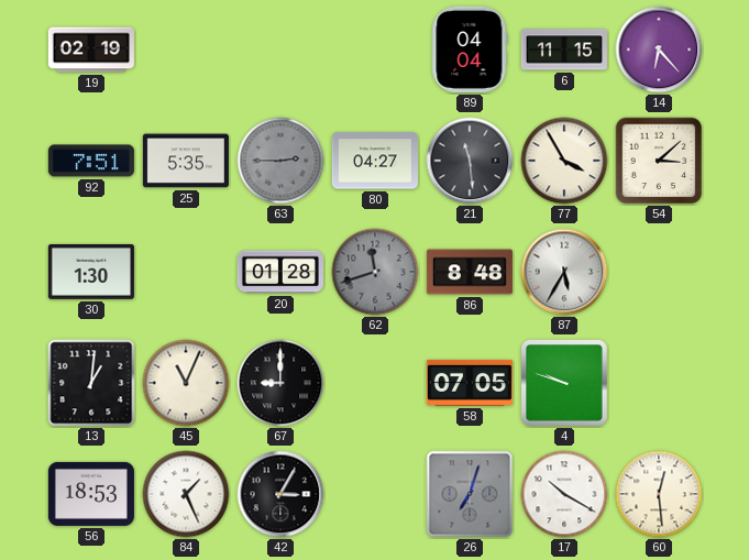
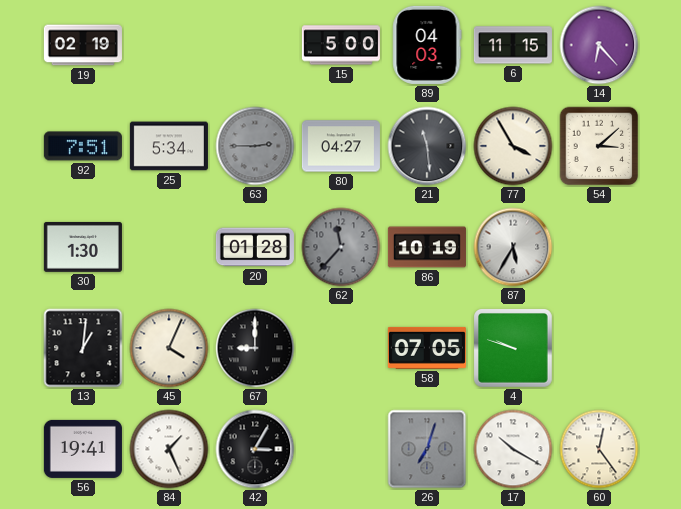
15: none -> 5:00 (341, 45)
89: 04:04 -> 04:03 (427, 45)
25: 5:35 -> 5:34 (169, 146)
62: 11:42 -> 11:37 (341, 247)
86: 8:48 -> 10:19 (427, 247)
45: 11:04 -> 4:04 (169, 348)
56: 18:53 -> 19:41 (83, 449)
60: 12:29 -> 12:24 (599, 449)
